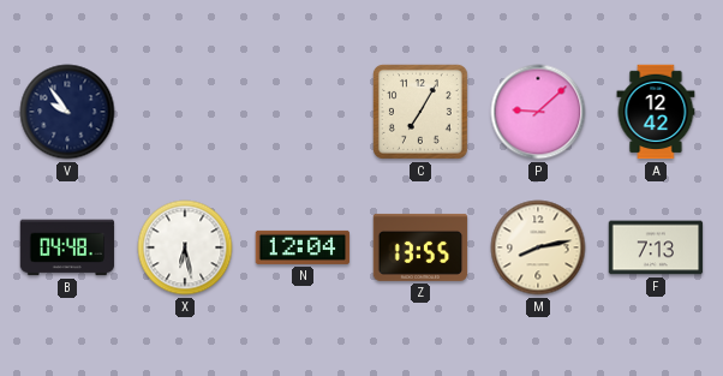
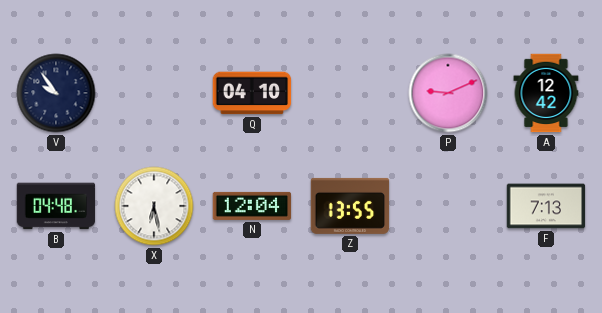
Q: none -> 04:10 (252, 93)
C: 7:05 -> none (420, 112)
P: 9:08 -> 9:11 (448, 93)
M: 8:13 -> none (538, 247)
